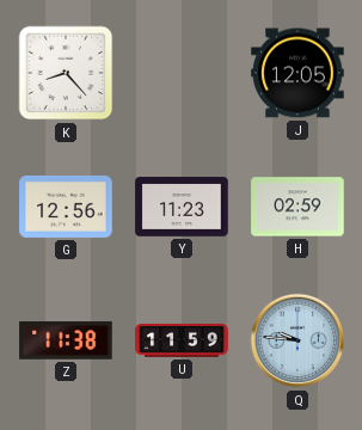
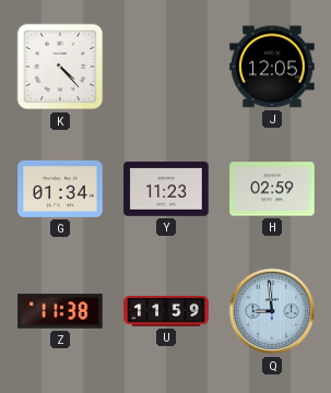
K: 8:23 -> 4:23 (60, 67)
G: 12:56 -> 01:34 (60, 189)
Q: 9:46 -> 8:59 (272, 311)
